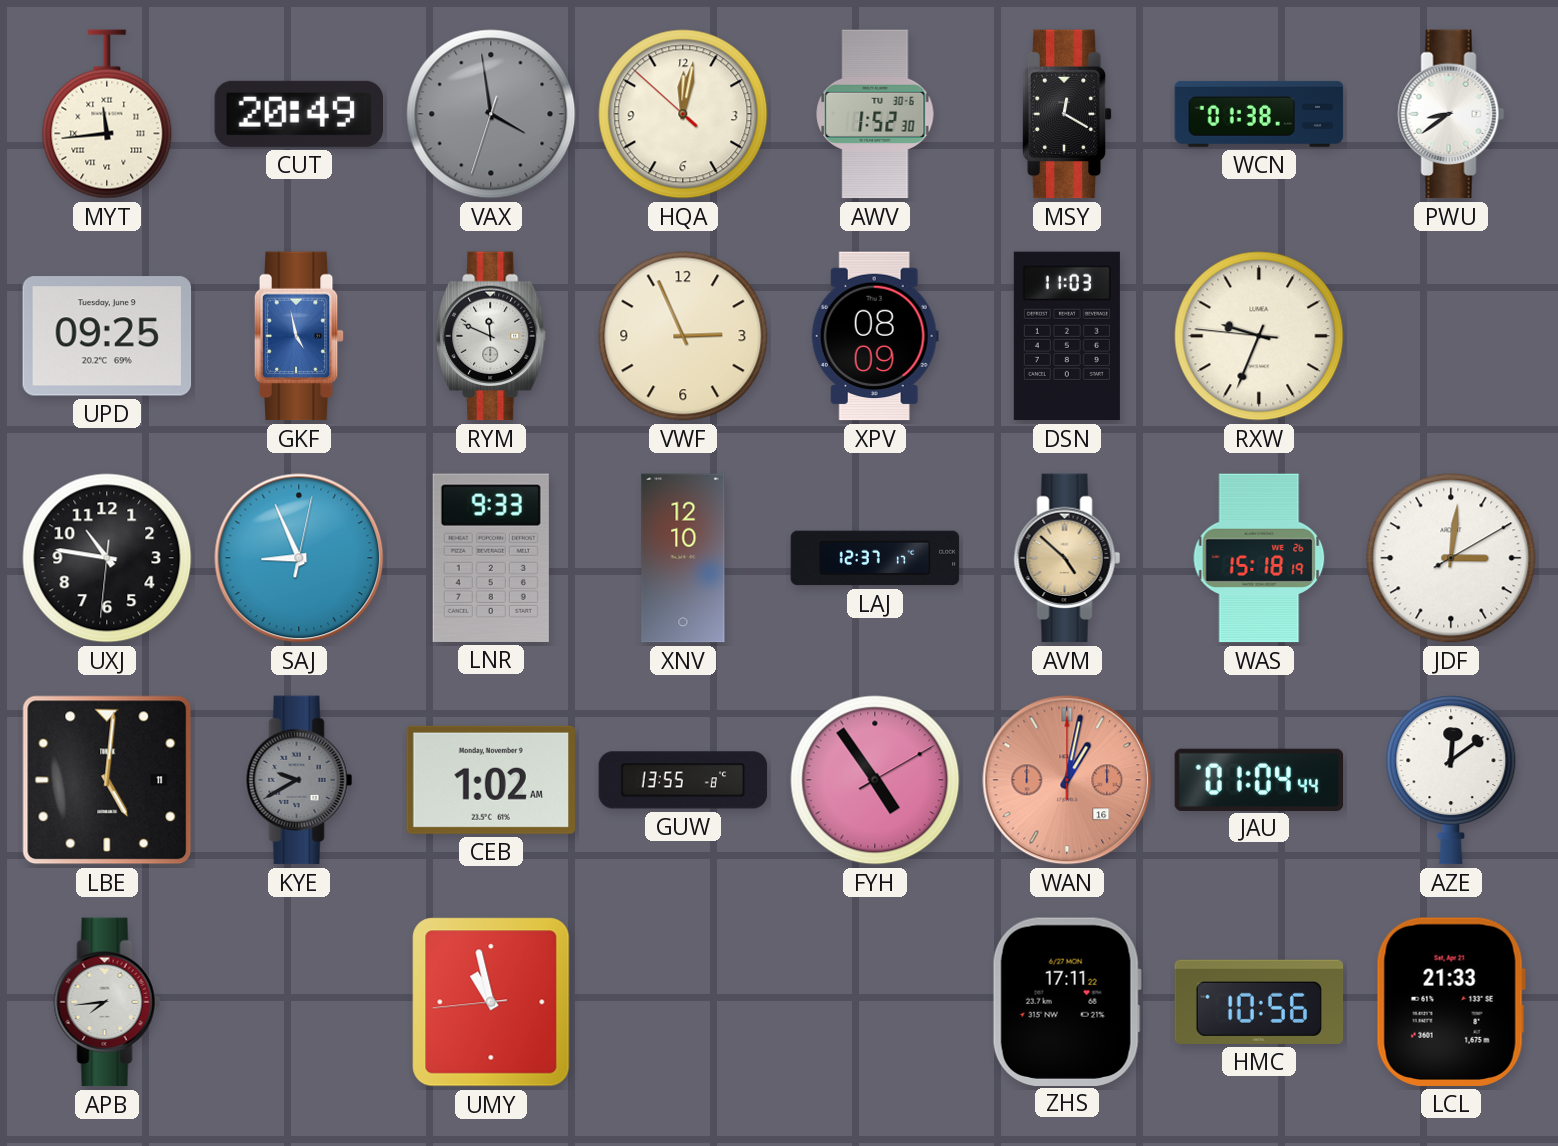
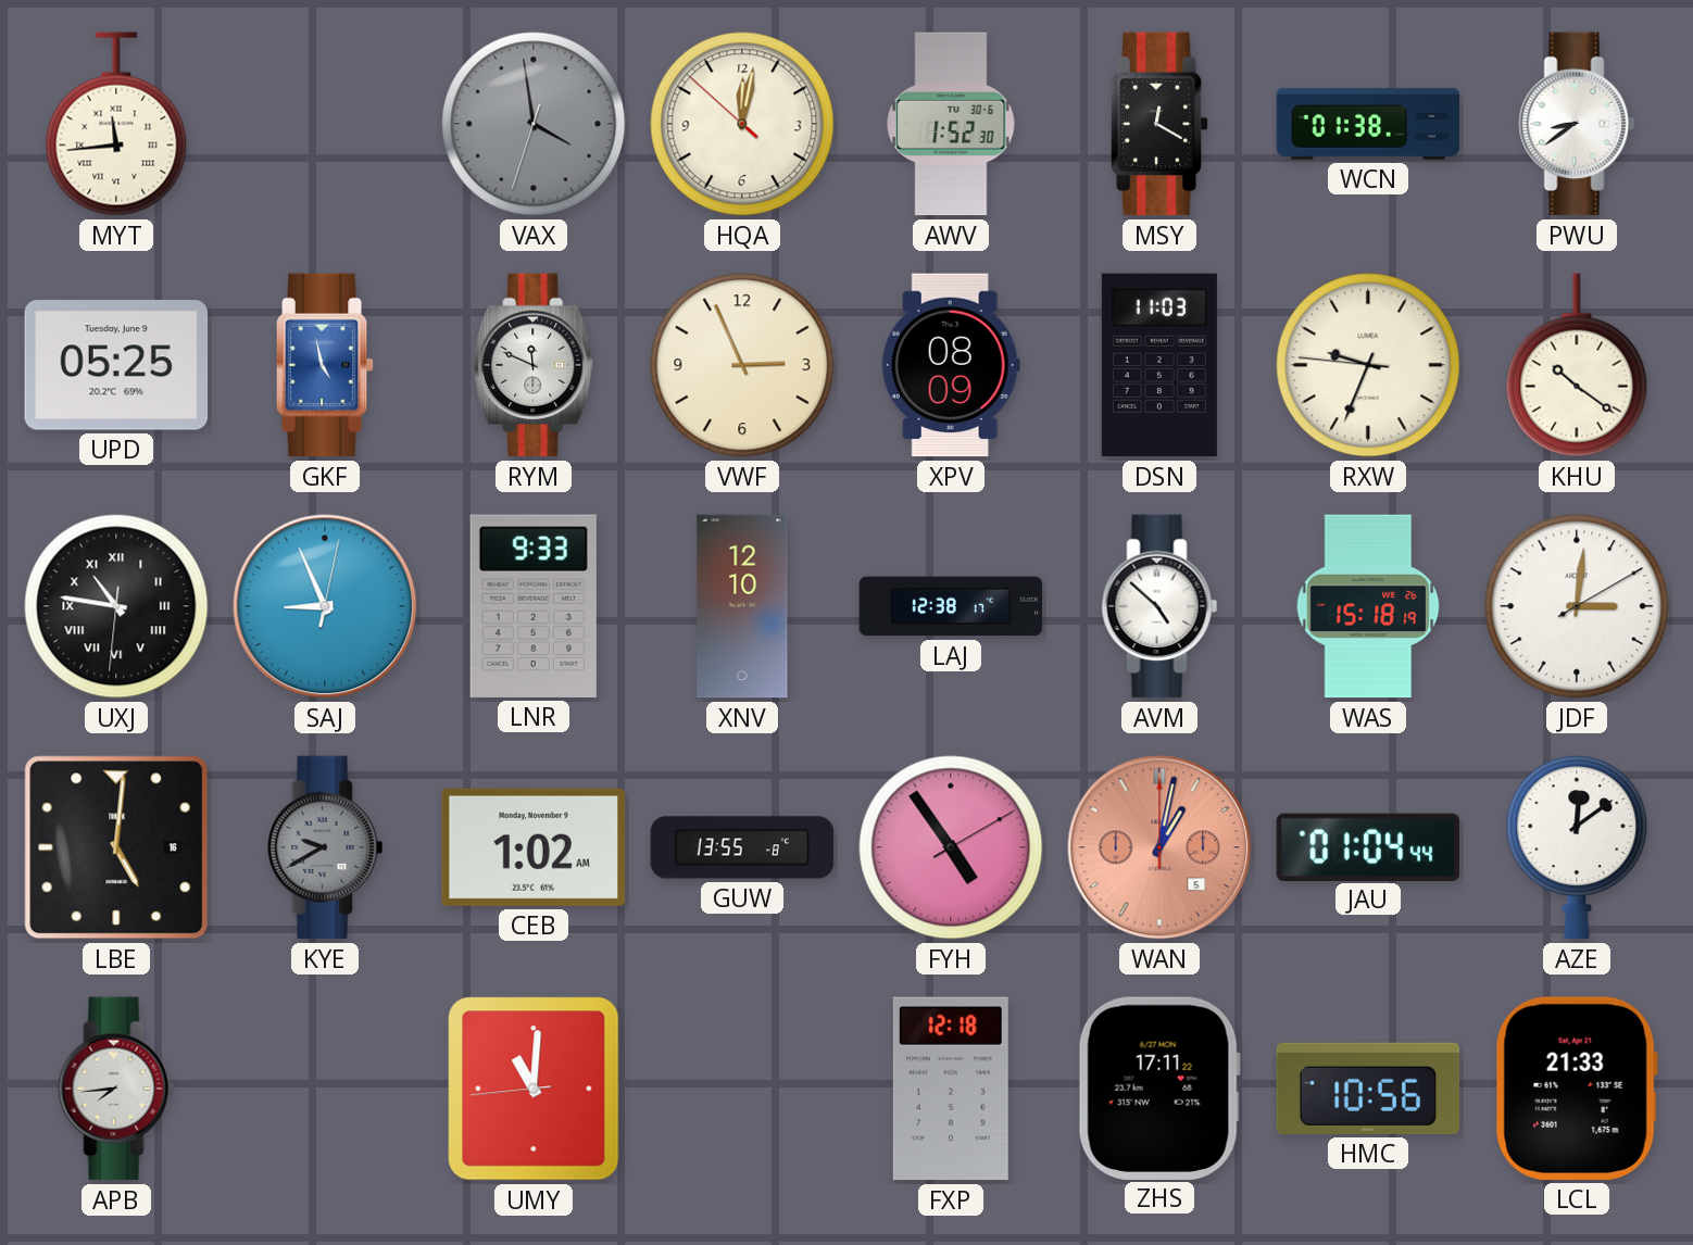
CUT: 20:49 -> none (299, 114)
UPD: 09:25 -> 05:25 (116, 365)
KHU: none -> 10:21 (1577, 365)
UXJ numerals: Arabic -> Roman (116, 606)
LAJ: 12:37 -> 12:38 (951, 606)
AVM dial: champagne -> white (1159, 606)
LBE date: 11 -> 16 (116, 847)
WAN date: 16 -> 5 (1159, 847)
UMY: 10:57 -> 11:00 (534, 1089)
FXP: none -> 12:18 (951, 1089)
